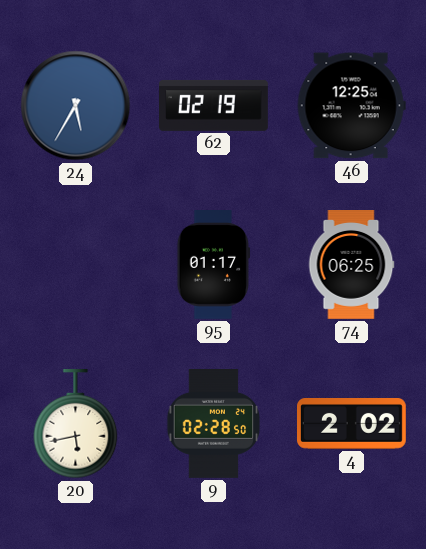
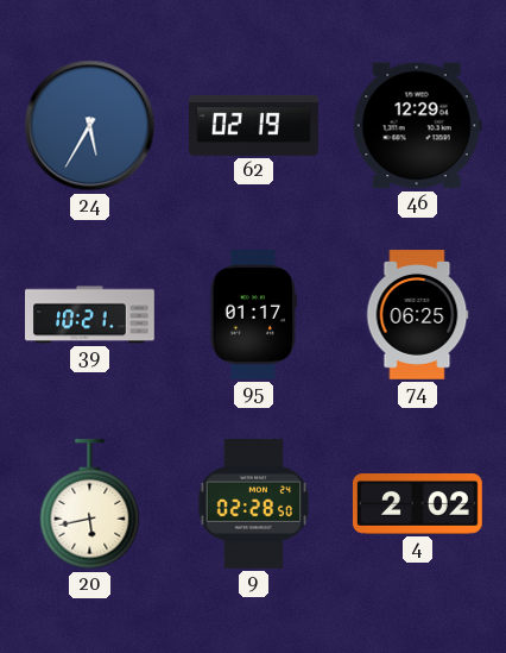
46: 12:25 -> 12:29 (417, 126)
39: none -> 10:21 (90, 315)
